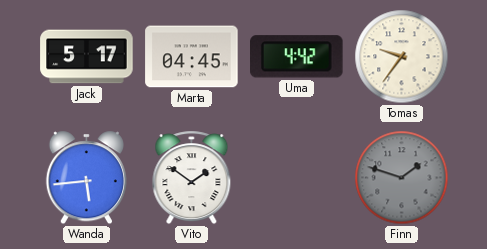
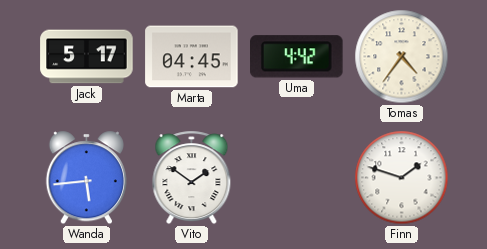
Tomas: 9:36 -> 4:36 (402, 57)
Finn dial: grey -> white (402, 178)
